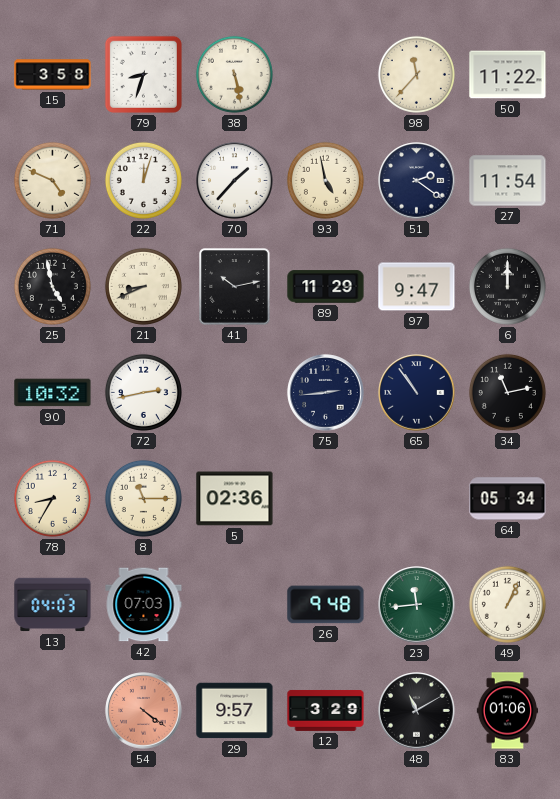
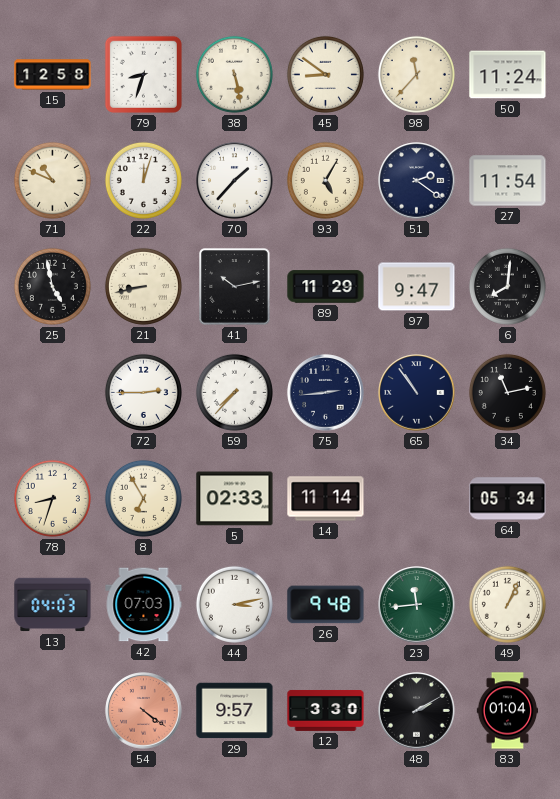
15: 3:58 -> 12:58 (53, 75)
45: none -> 8:51 (325, 74)
50: 11:22 -> 11:24 (508, 75)
71: 4:49 -> 10:49 (52, 180)
93: 4:58 -> 5:05 (325, 180)
21: 8:41 -> 8:43 (143, 286)
6: 12:00 -> 8:01 (507, 286)
90: 10:32 -> none (53, 393)
72: 2:43 -> 2:45 (143, 392)
59: none -> 7:37 (234, 392)
78: 8:35 -> 8:33 (52, 498)
8: 11:15 -> 6:55 (143, 498)
5: 02:36 -> 02:33 (235, 499)
14: none -> 11:14 (326, 499)
44: none -> 3:13 (234, 604)
12: 3:29 -> 3:30 (326, 710)
48: 11:10 -> 2:10 (417, 711)
83: 01:06 -> 01:04 (508, 711)
